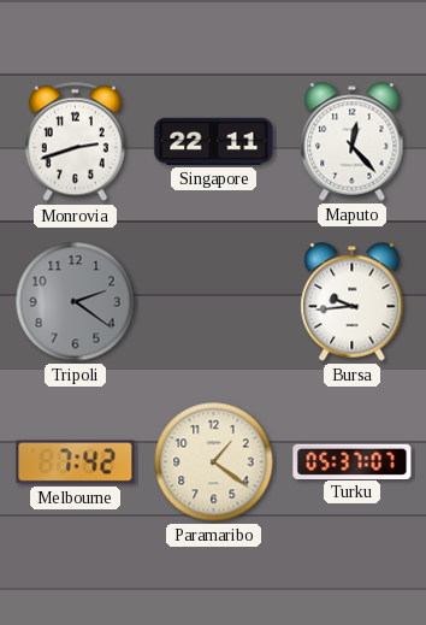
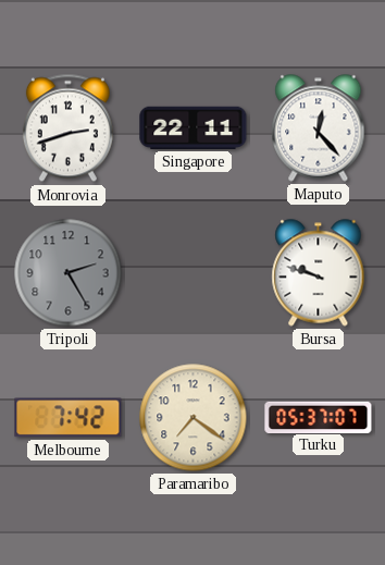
Tripoli: 2:21 -> 2:25 (69, 273)
Bursa: 9:44 -> 9:48 (319, 273)
Paramaribo: 1:21 -> 7:21 (194, 418)
